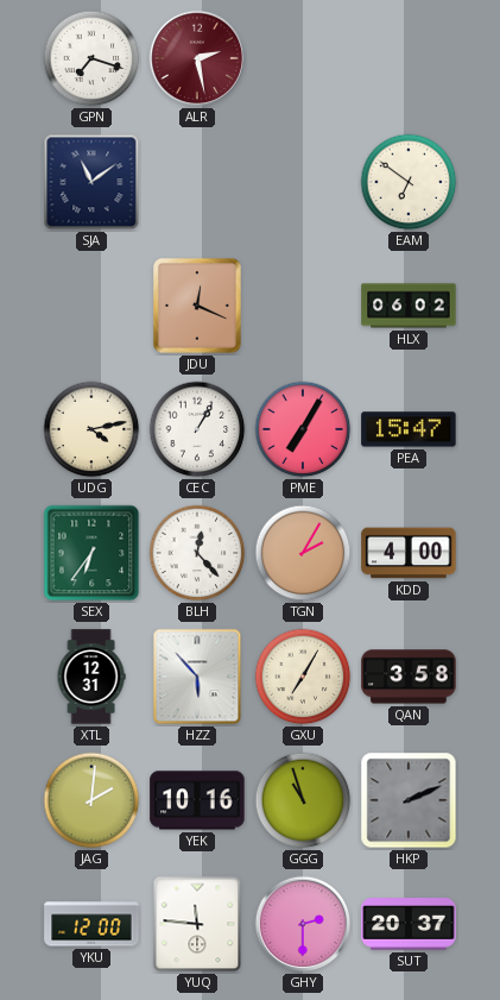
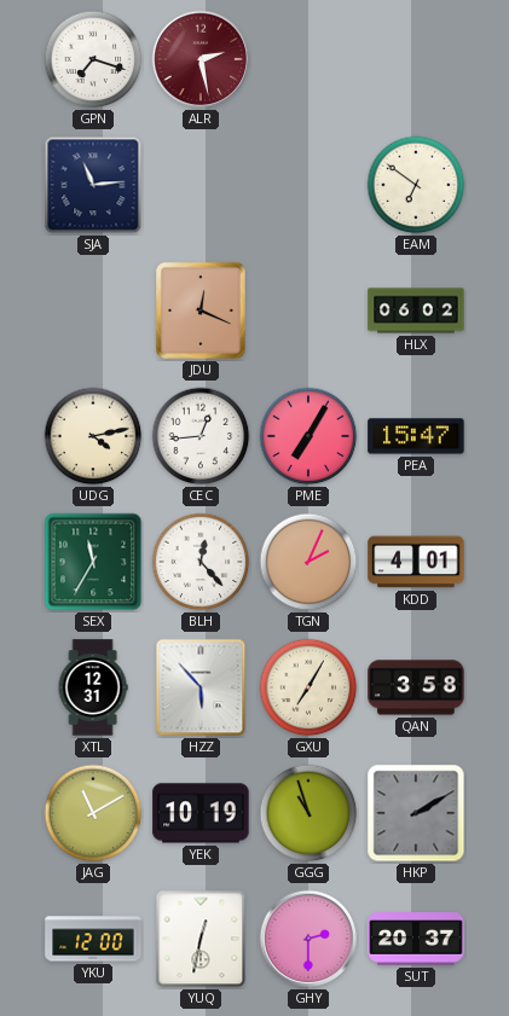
SJA: 11:09 -> 11:14 (93, 185)
CEC: 1:05 -> 12:44 (201, 436)
SEX: 6:36 -> 11:35 (93, 562)
TGN: 2:05 -> 2:04 (308, 562)
KDD: 4:00 -> 4:01 (416, 562)
JAG: 2:01 -> 11:10 (93, 813)
YEK: 10:16 -> 10:19 (201, 813)
HKP: 2:11 -> 2:10 (416, 813)
YUQ: 11:46 -> 12:32 (201, 939)
